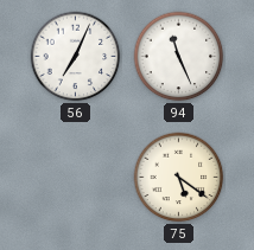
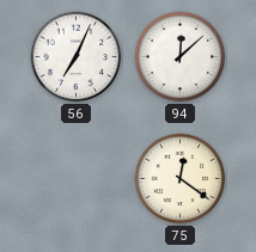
94: 11:26 -> 12:08 (181, 57)
75: 5:21 -> 12:21 (181, 179)
